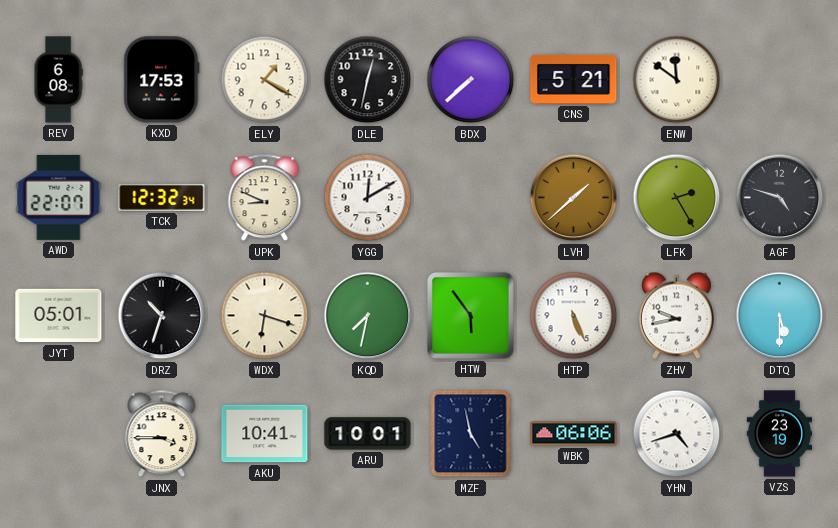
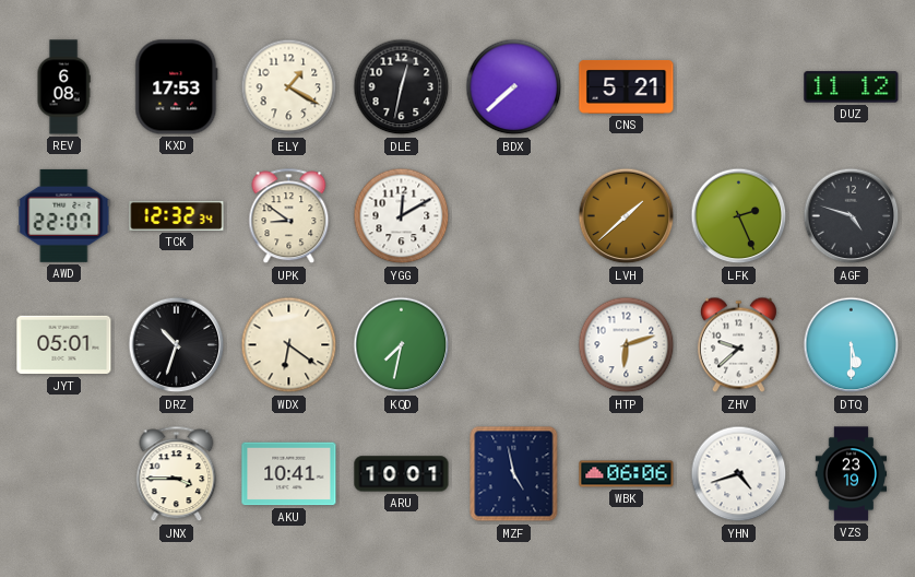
ENW: 11:51 -> none (677, 80)
DUZ: none -> 11:12 (852, 87)
UPK: 8:49 -> 8:51 (289, 216)
LFK: 2:25 -> 2:26 (739, 216)
WDX: 6:18 -> 6:21 (289, 345)
HTW: 5:54 -> none (471, 316)
HTP: 5:26 -> 6:12 (627, 345)
ZHV: 9:43 -> 9:38 (738, 345)
